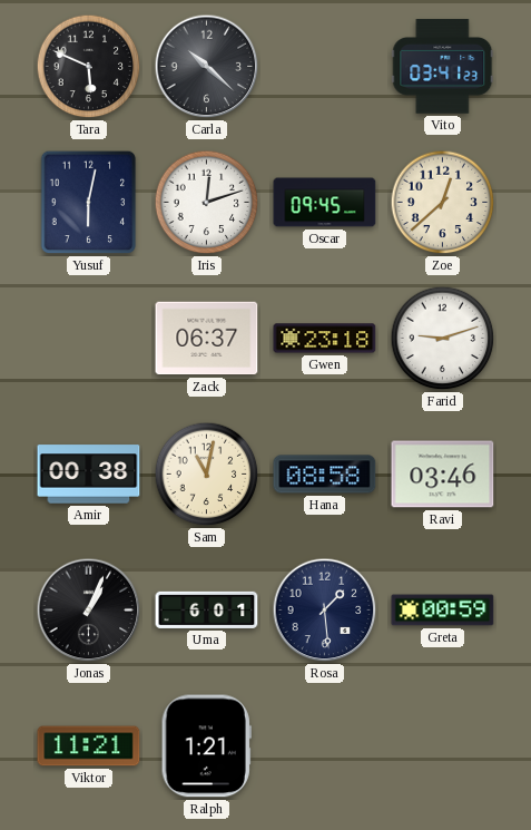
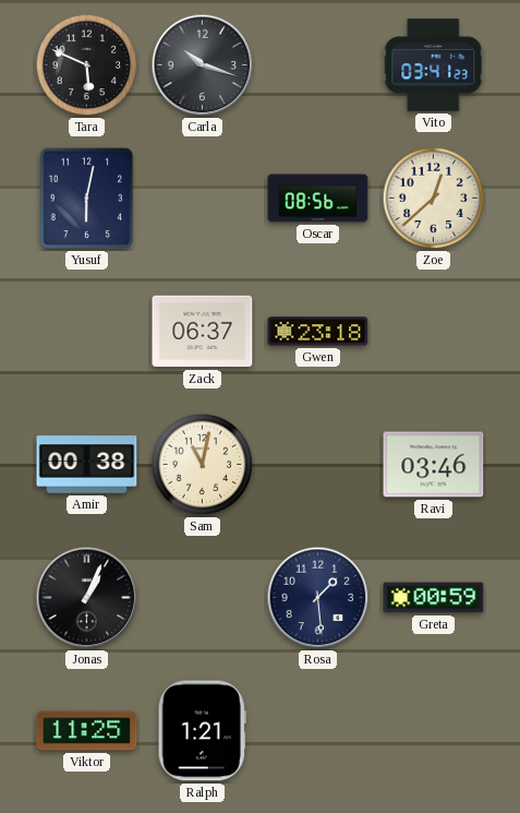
Carla: 10:22 -> 10:18 (203, 65)
Iris: 12:12 -> none (207, 203)
Oscar: 09:45 -> 08:56 (318, 199)
Farid: 9:12 -> none (443, 339)
Hana: 08:58 -> none (325, 475)
Uma: 6:01 -> none (207, 609)
Viktor: 11:21 -> 11:25 (87, 731)
